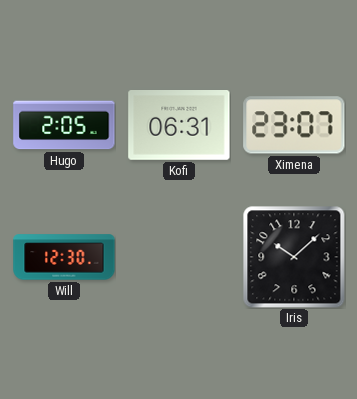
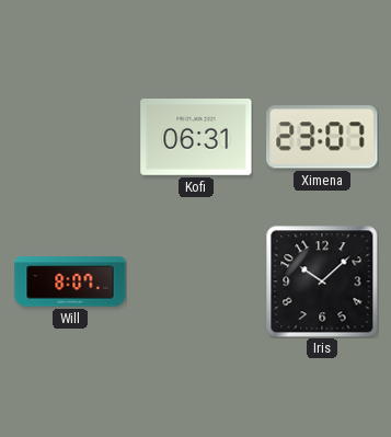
Hugo: 2:05 -> none (64, 125)
Will: 12:30 -> 8:07 (70, 281)
